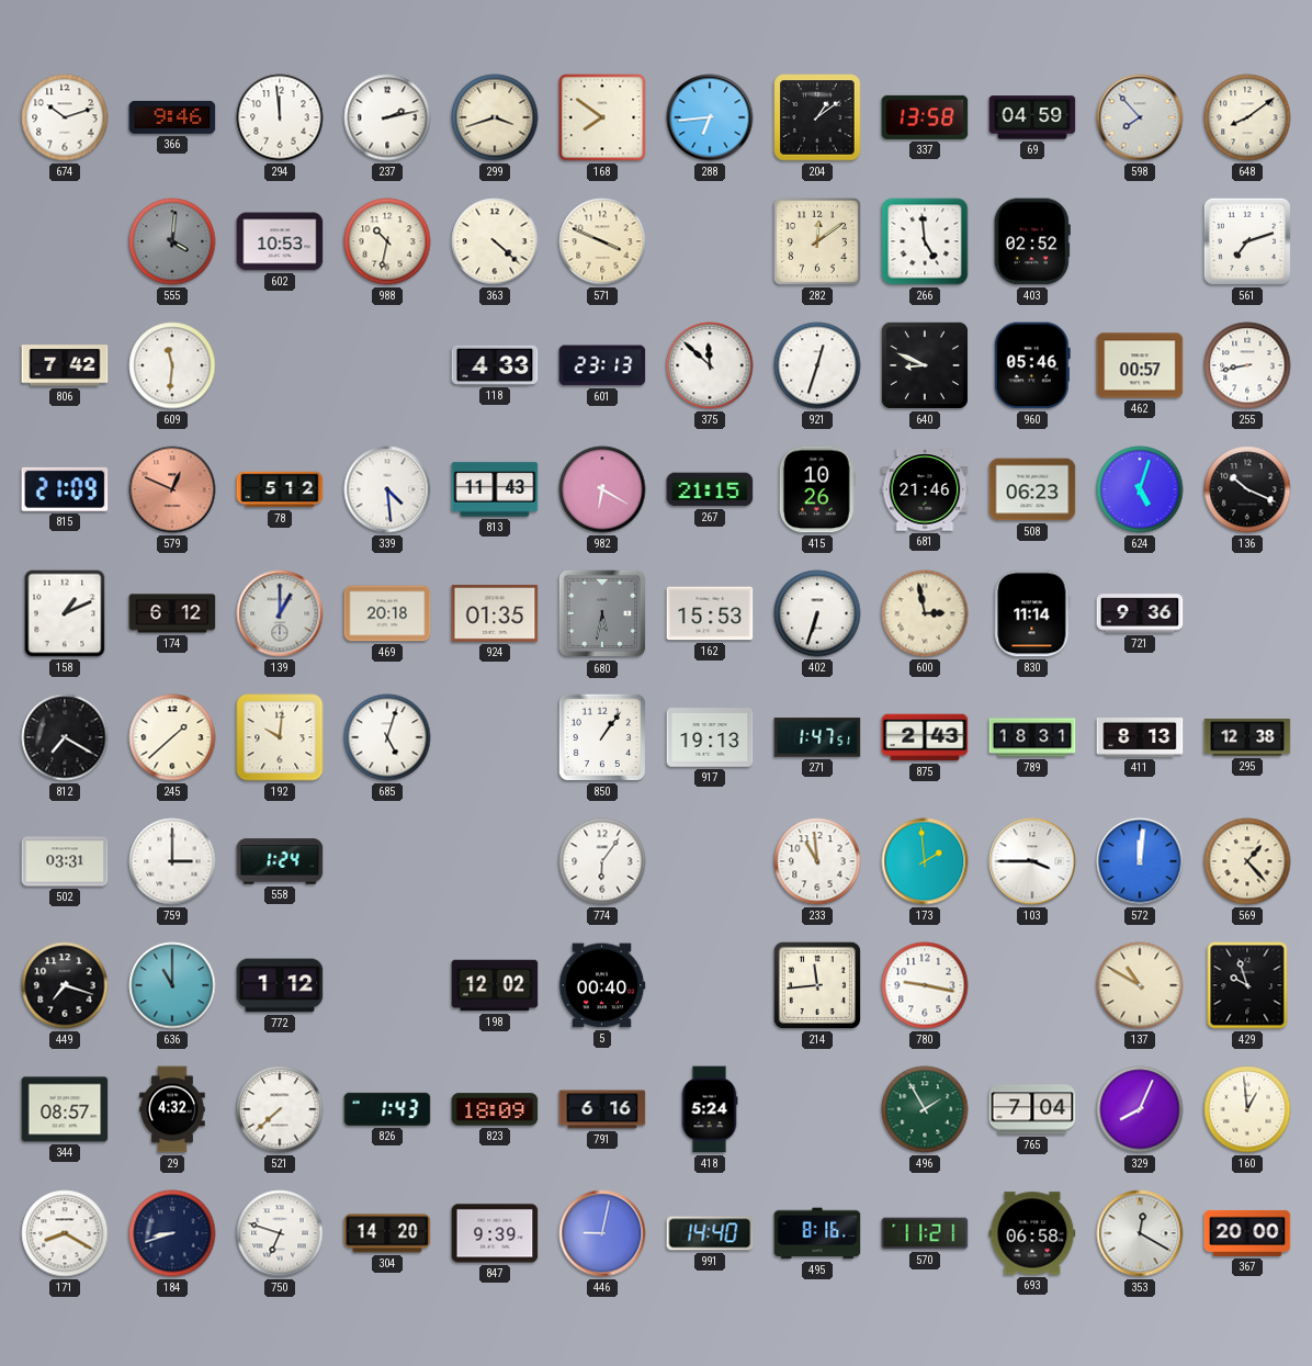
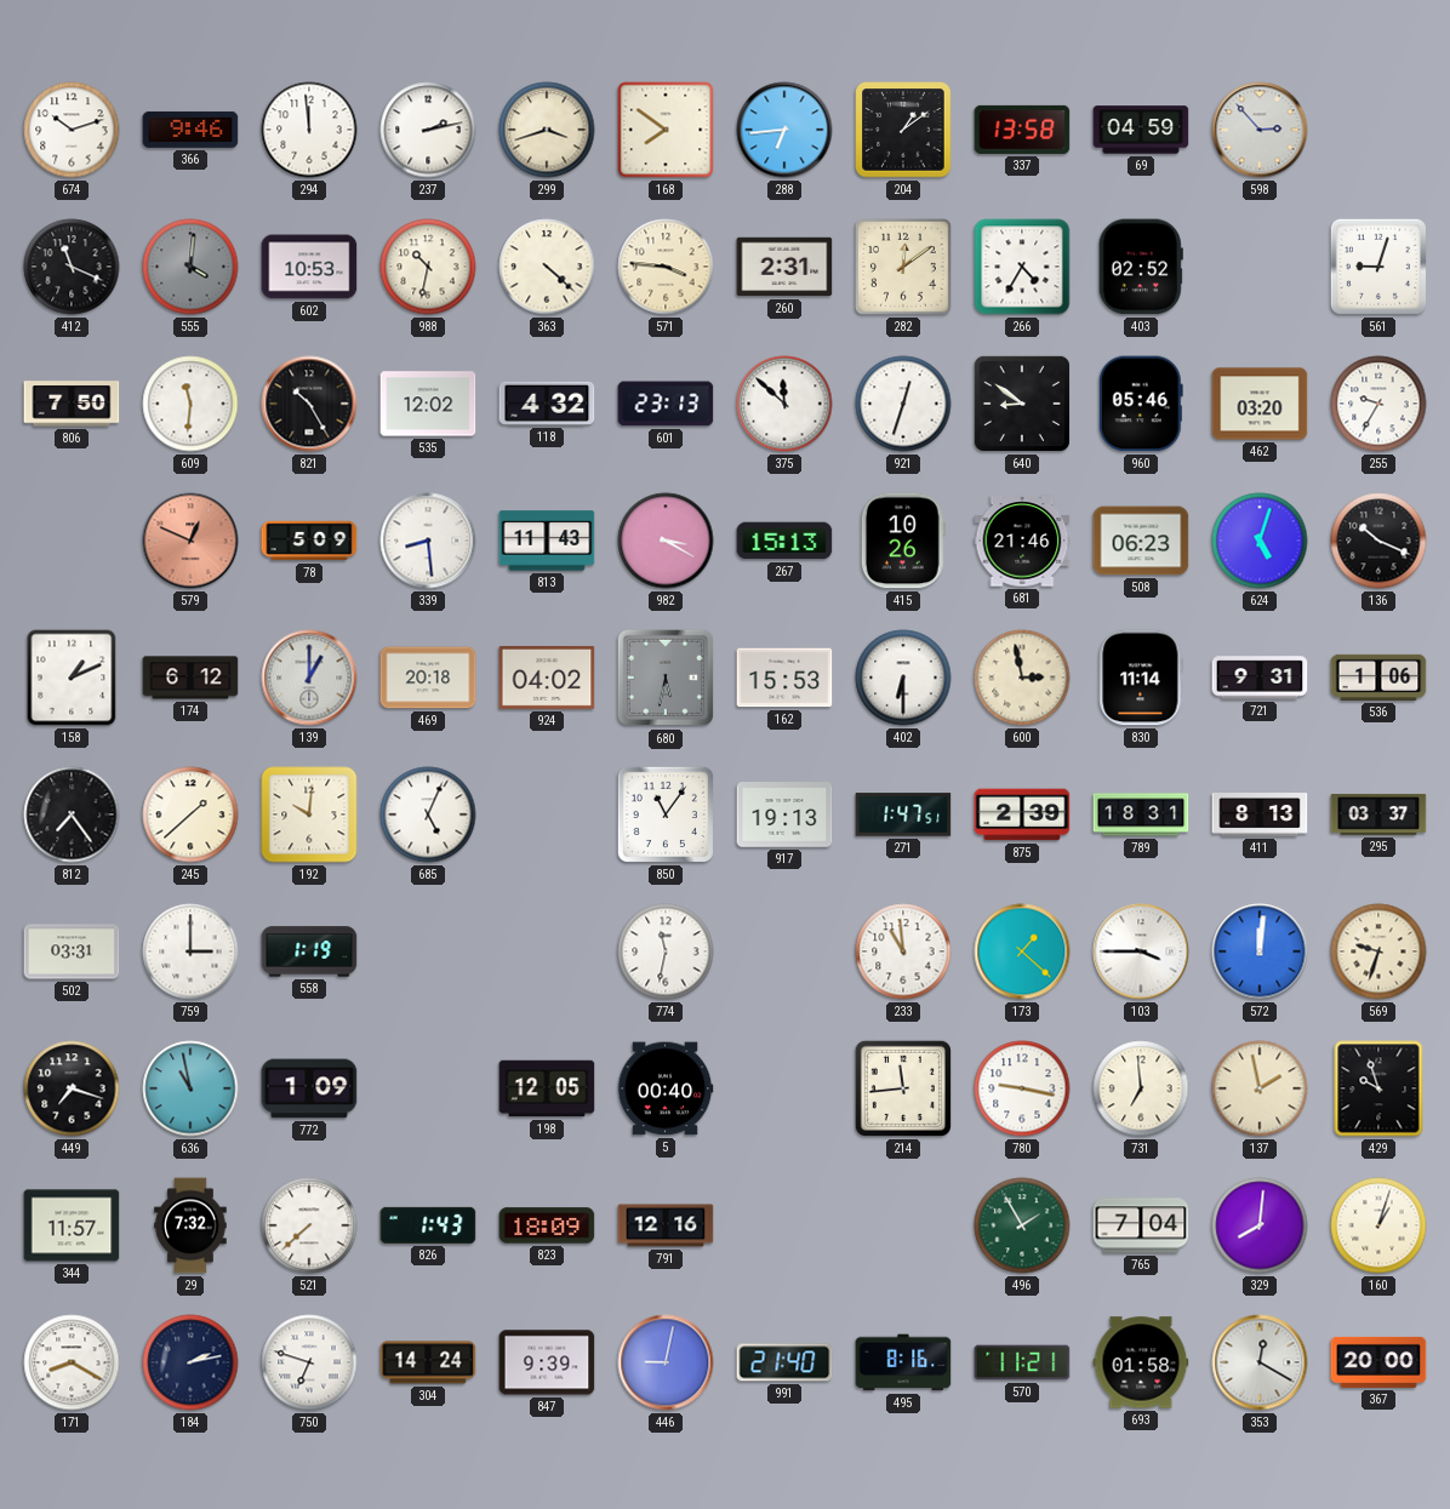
598: 7:53 -> 2:53 (1260, 130)
648: 8:09 -> none (1247, 117)
412: none -> 11:19 (72, 267)
571: 3:49 -> 3:46 (666, 267)
260: none -> 2:31 (784, 267)
266: 4:59 -> 4:35 (1022, 267)
561: 7:12 -> 9:03 (1378, 267)
806: 7:42 -> 7:50 (72, 404)
821: none -> 10:25 (309, 404)
535: none -> 12:02 (428, 404)
118: 4:33 -> 4:32 (547, 404)
640: 8:49 -> 8:51 (1022, 404)
462: 00:57 -> 03:20 (1260, 404)
255: 8:43 -> 9:35 (1378, 404)
815: 21:09 -> none (65, 489)
78: 5:12 -> 5:09 (309, 541)
339: 4:29 -> 8:29 (428, 541)
982: 6:20 -> 3:20 (666, 541)
267: 21:15 -> 15:13 (784, 541)
924: 01:35 -> 04:02 (547, 678)
402: 6:33 -> 6:30 (903, 678)
721: 9:36 -> 9:31 (1260, 678)
536: none -> 1:06 (1378, 678)
812: 7:20 -> 7:24 (72, 814)
685: 5:03 -> 5:04 (428, 814)
850: 1:06 -> 11:06 (666, 814)
875: 2:43 -> 2:39 (1022, 814)
295: 12:38 -> 03:37 (1378, 814)
558: 1:24 -> 1:19 (309, 951)
774: 6:06 -> 11:32 (666, 951)
173: 1:59 -> 1:22 (1022, 951)
569: 1:23 -> 9:33 (1378, 951)
636: 11:00 -> 10:58 (190, 1088)
772: 1:12 -> 1:09 (309, 1088)
198: 12:02 -> 12:05 (547, 1088)
731: none -> 6:59 (1141, 1088)
137: 10:50 -> 1:58 (1260, 1088)
344: 08:57 -> 11:57 (72, 1225)
29: 4:32 -> 7:32 (190, 1225)
791: 6:16 -> 12:16 (666, 1225)
418: 5:24 -> none (710, 1109)
329: 8:04 -> 8:01 (1260, 1225)
160: 12:59 -> 1:03 (1378, 1225)
184: 8:42 -> 2:13 (190, 1362)
304: 14:20 -> 14:24 (428, 1362)
991: 14:40 -> 21:40 (784, 1362)
693: 06:58 -> 01:58 (1141, 1362)
